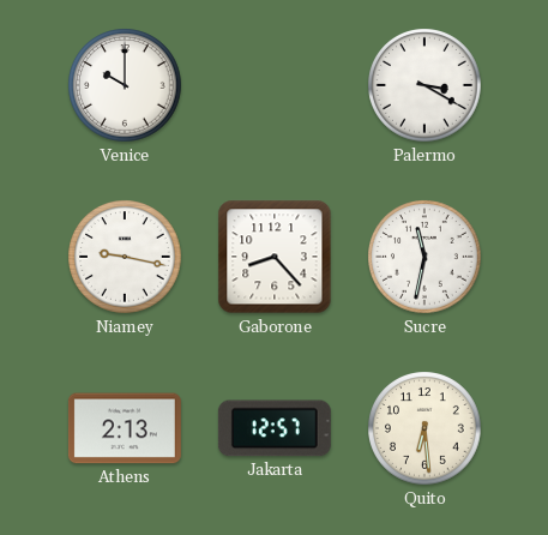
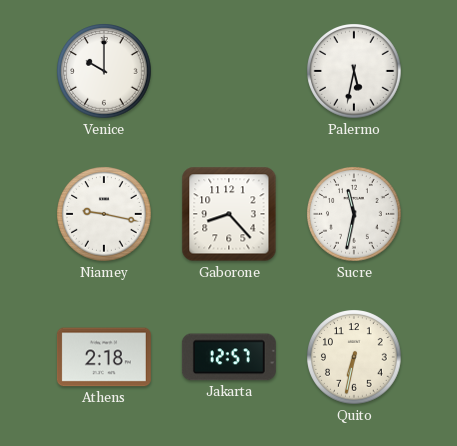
Palermo: 3:20 -> 5:32 (354, 71)
Athens: 2:13 -> 2:18 (104, 357)
Quito: 6:29 -> 6:32 (354, 357)
